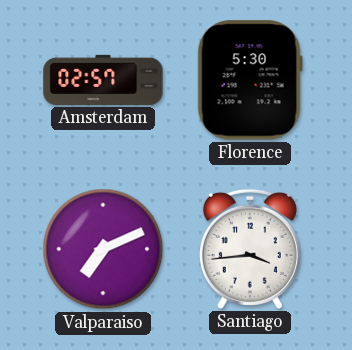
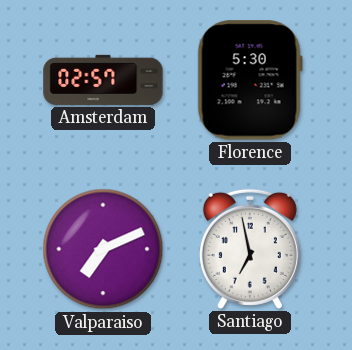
Santiago: 3:44 -> 6:58 (250, 249)
